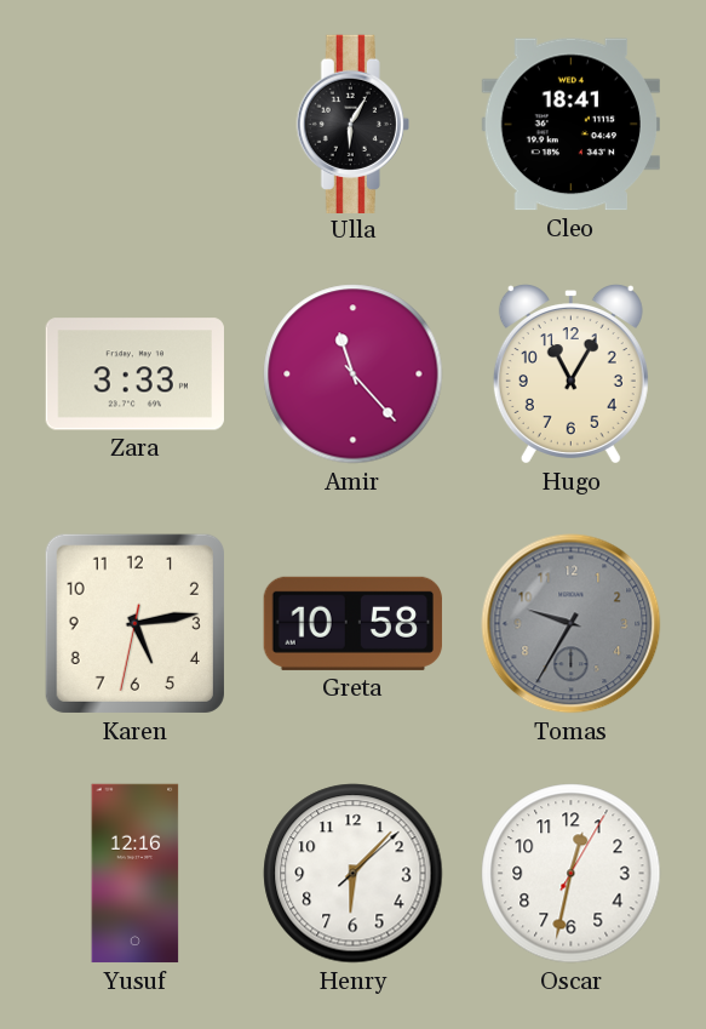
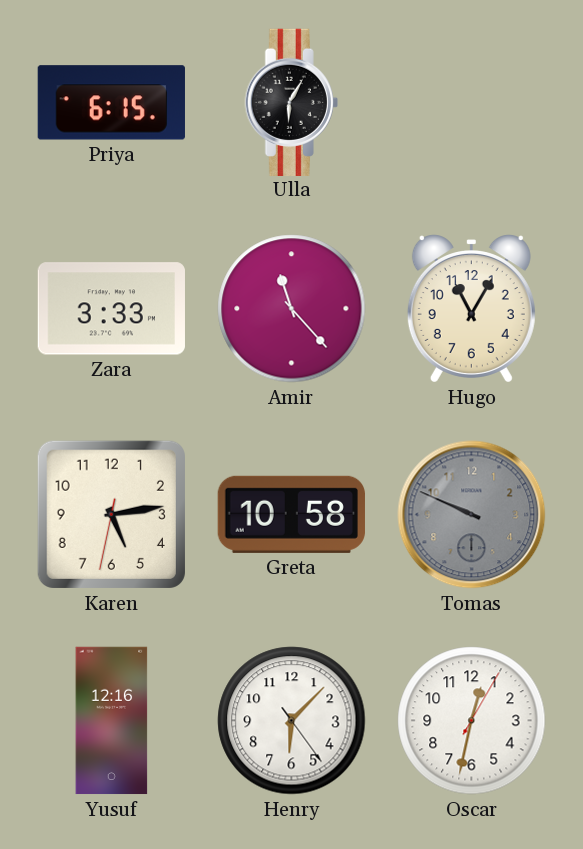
Priya: none -> 6:15 (111, 103)
Cleo: 18:41 -> none (570, 125)
Tomas: 9:35 -> 9:49 (472, 515)
Henry: 6:07:08 -> 6:07:24 (292, 721)
